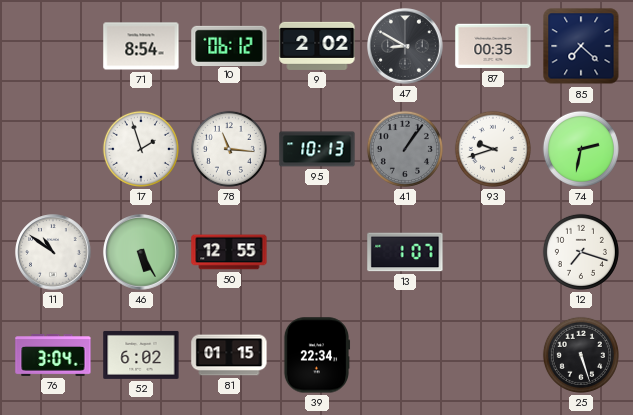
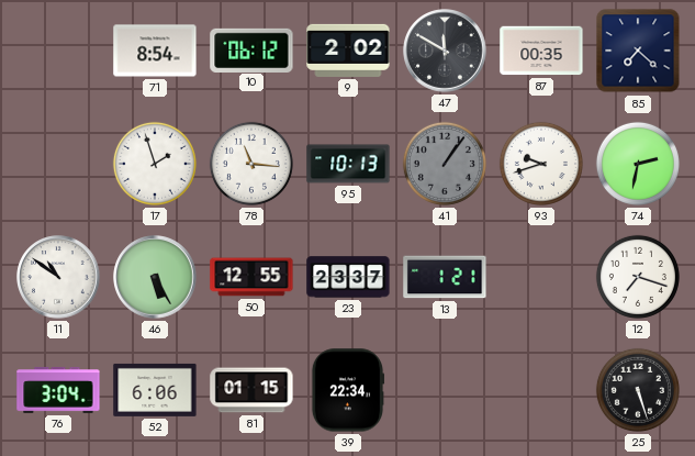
47: 8:50 -> 11:50 (445, 51)
23: none -> 23:37 (348, 277)
13: 1:07 -> 1:21 (445, 277)
52: 6:02 -> 6:06 (155, 390)
